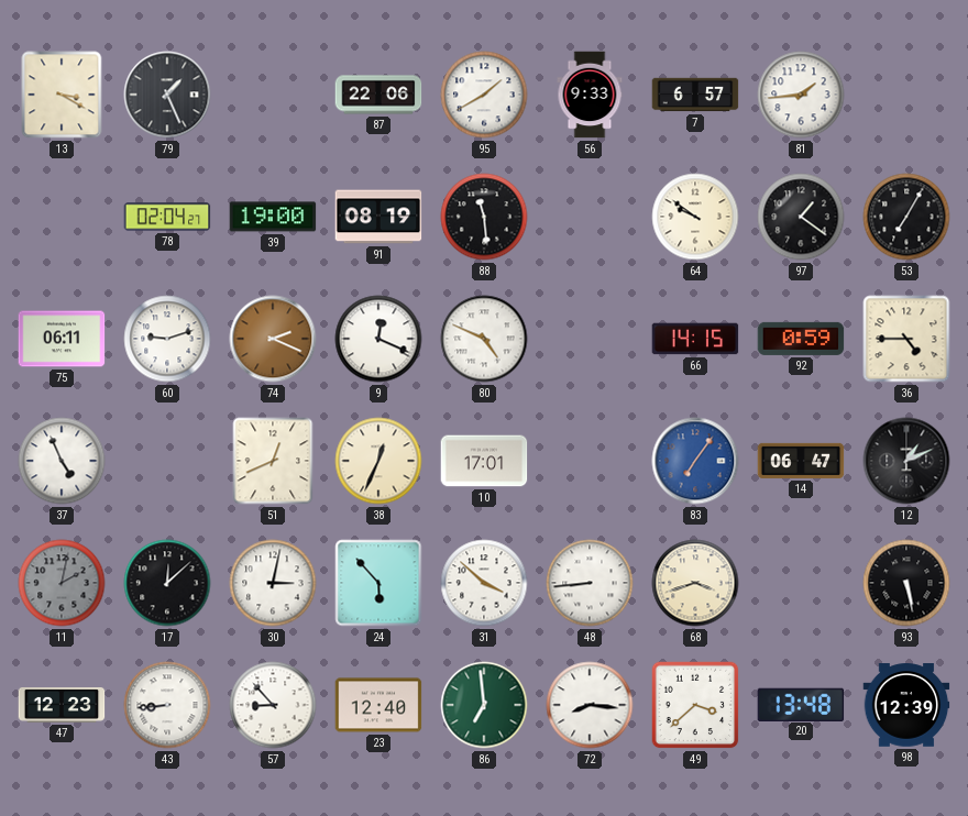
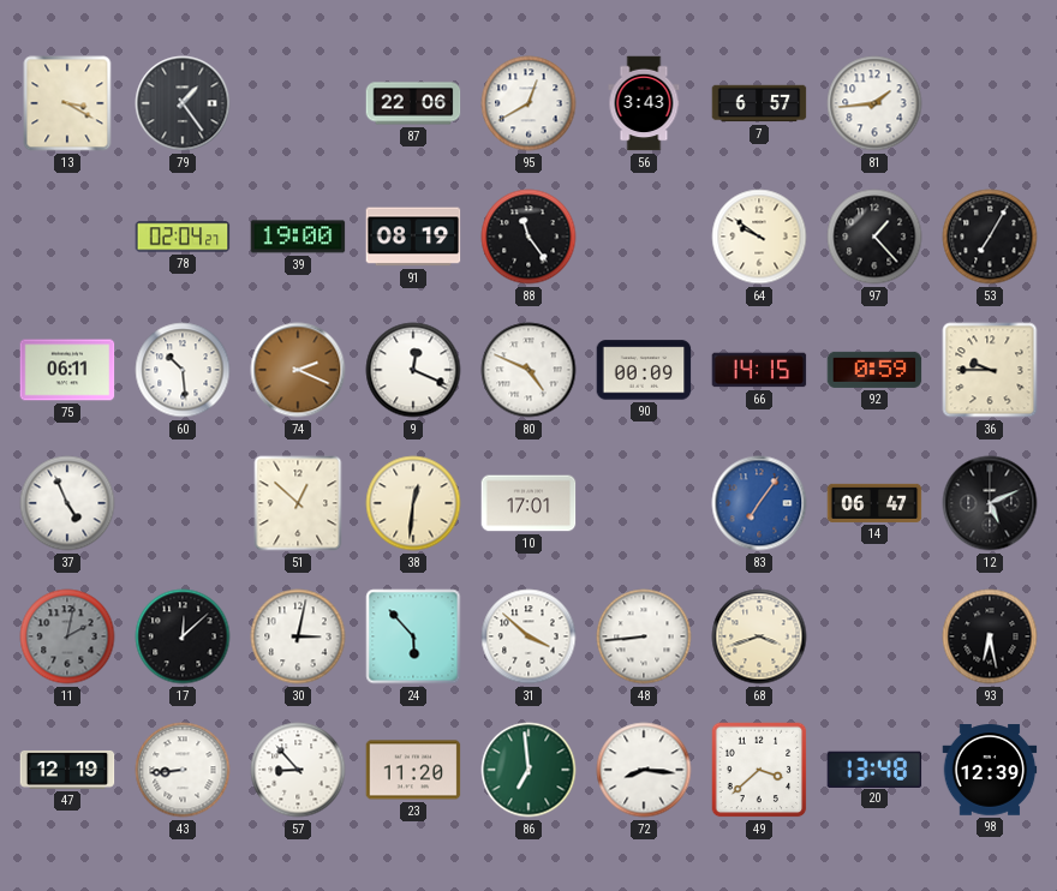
79: 1:26 -> 1:24 (183, 103)
95: 1:40 -> 12:40 (528, 103)
56: 9:33 -> 3:43 (644, 103)
88: 11:29 -> 11:24 (528, 237)
97: 1:21 -> 1:23 (874, 237)
60: 9:12 -> 10:29 (183, 370)
90: none -> 00:09 (644, 370)
36: 4:45 -> 9:45 (990, 370)
51: 12:41 -> 12:52 (298, 503)
38: 12:34 -> 12:31 (413, 503)
12: 1:11 -> 5:11 (990, 503)
93: 5:28 -> 6:28 (990, 636)
47: 12:23 -> 12:19 (67, 770)
23: 12:40 -> 11:20 (413, 770)
